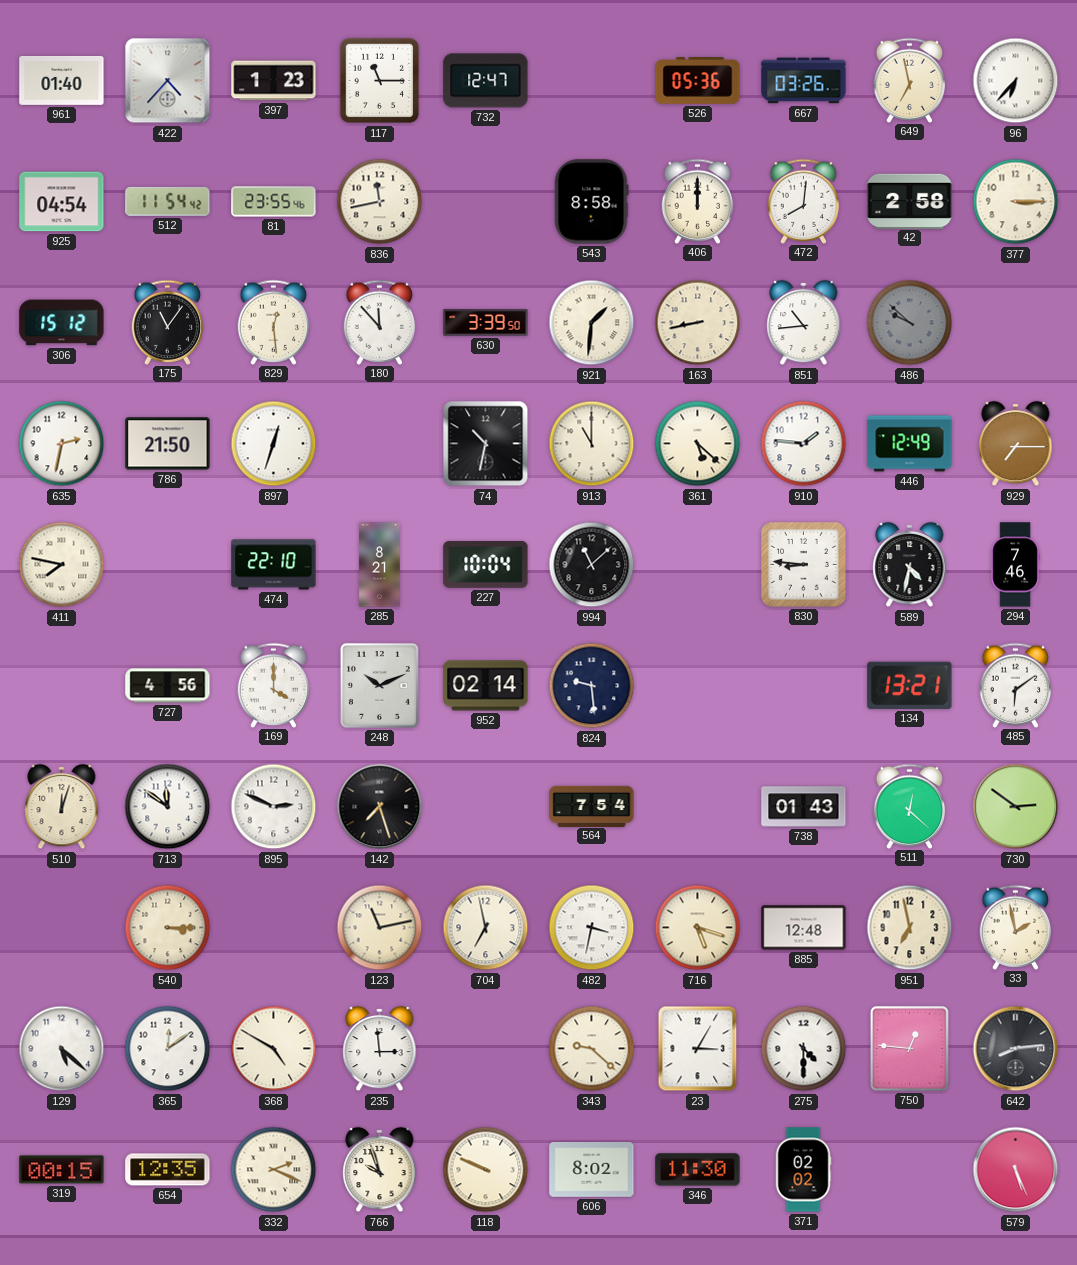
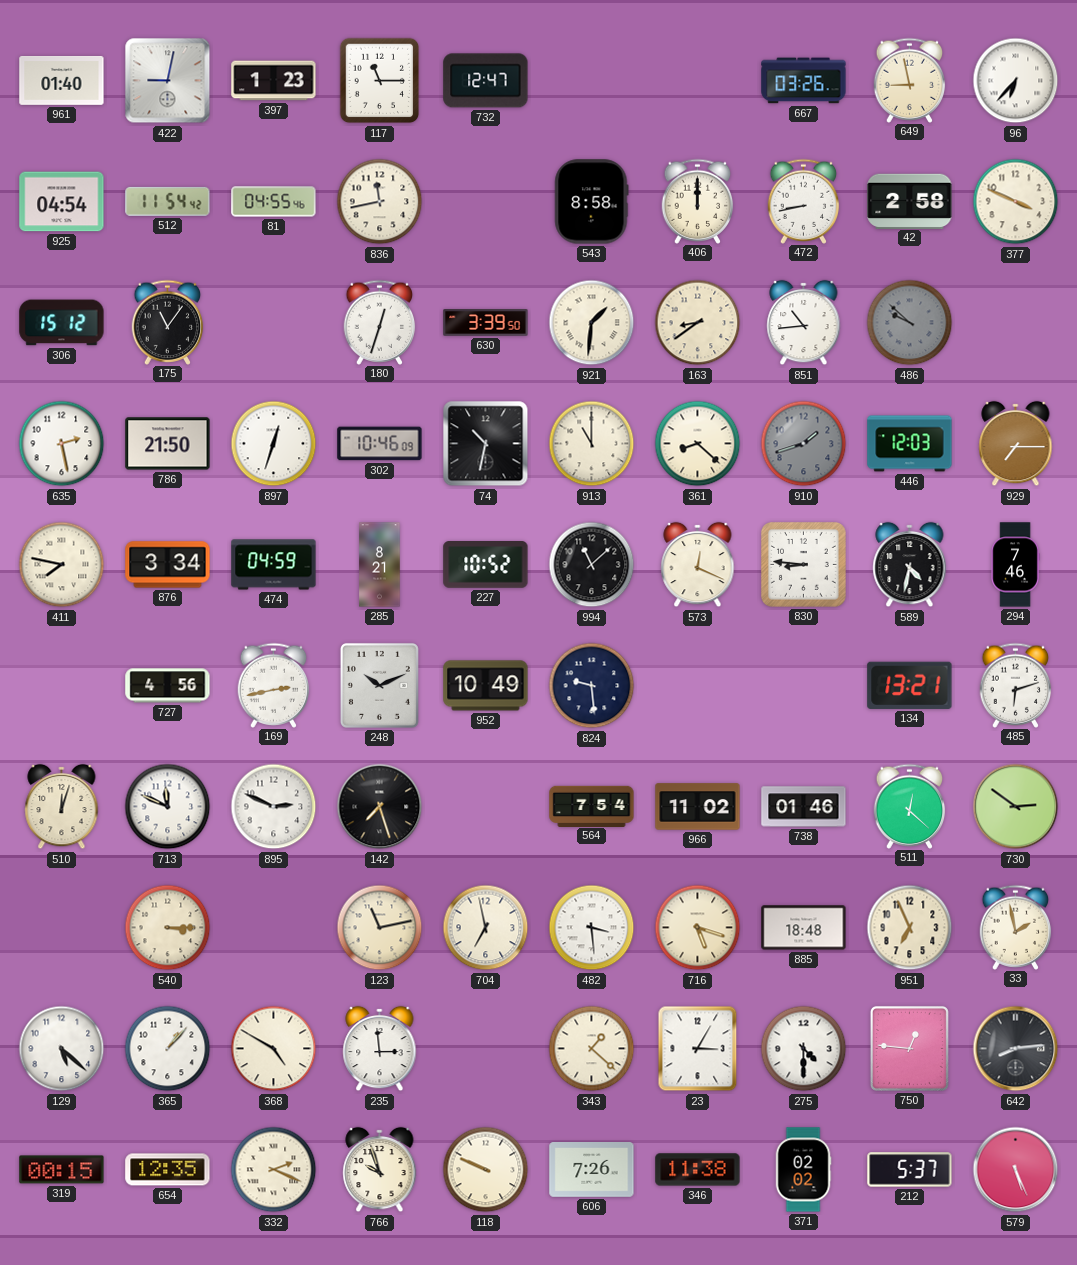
422: 4:37 -> 9:02 (168, 81)
526: 05:36 -> none (698, 81)
649: 6:58 -> 8:58 (910, 80)
81: 23:55 -> 04:55 (274, 202)
472: 8:01 -> 8:43 (804, 201)
377: 3:15 -> 3:49 (1016, 202)
829: 12:29 -> none (274, 322)
180: 11:53 -> 12:33 (380, 322)
163: 8:43 -> 8:39 (698, 323)
635: 2:32 -> 2:28 (62, 444)
302: none -> 10:46 (380, 444)
361: 5:22 -> 8:22 (698, 444)
910: 1:46 -> 1:42 (804, 444)
910 dial: white -> grey (804, 444)
446: 12:49 -> 12:03 (910, 444)
876: none -> 3:34 (168, 565)
474: 22:10 -> 04:59 (274, 565)
227: 10:04 -> 10:52 (486, 565)
573: none -> 12:19 (698, 565)
169: 4:00 -> 2:43 (274, 685)
952: 02:14 -> 10:49 (486, 686)
485: 6:09 -> 6:12 (1016, 685)
713: 11:51 -> 11:49 (168, 807)
966: none -> 11:02 (698, 807)
738: 01:43 -> 01:46 (804, 807)
482: 3:32 -> 3:29 (592, 928)
885: 12:48 -> 18:48 (804, 928)
951: 6:58 -> 6:56 (910, 928)
365: 12:09 -> 1:07 (168, 1049)
343: 9:22 -> 1:22 (592, 1049)
606: 8:02 -> 7:26 (592, 1170)
346: 11:30 -> 11:38 (698, 1170)
212: none -> 5:37 (910, 1170)
